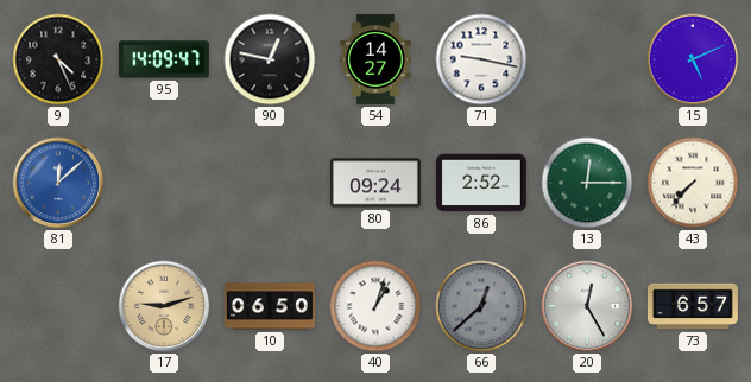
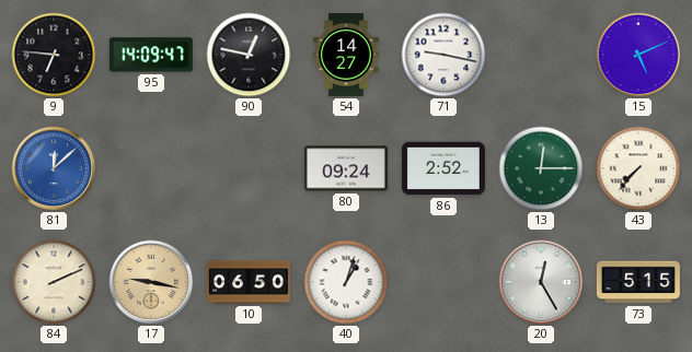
9: 4:26 -> 6:46 (54, 55)
84: none -> 2:11 (54, 282)
17: 9:12 -> 9:17 (151, 282)
66: 12:38 -> none (481, 306)
73: 6:57 -> 5:15 (638, 282)
